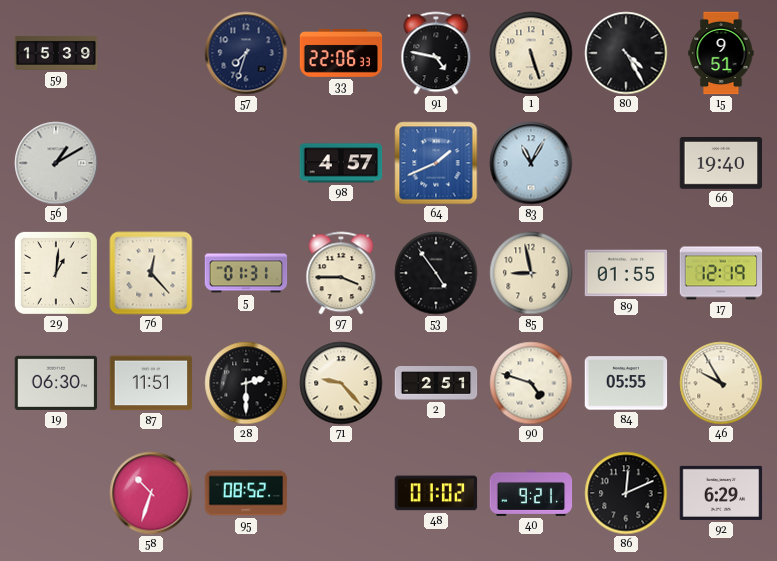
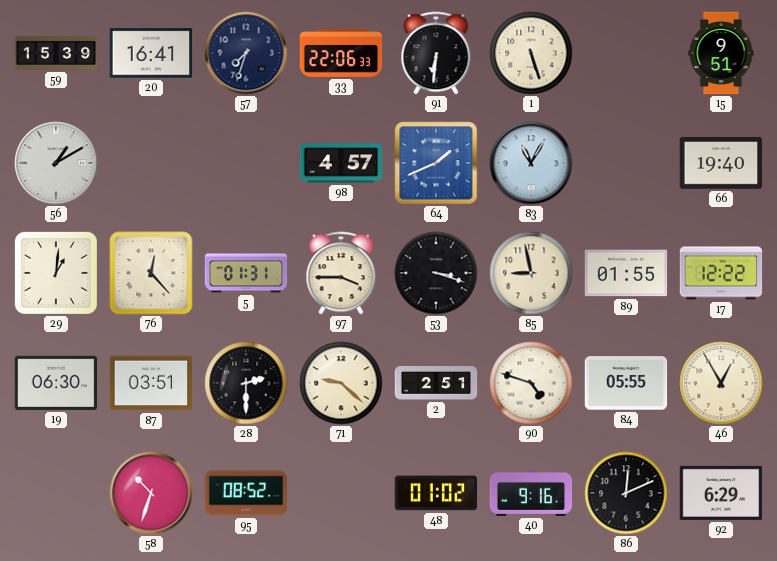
20: none -> 16:41 (151, 53)
91: 4:47 -> 6:31 (436, 53)
80: 4:25 -> none (626, 53)
53: 4:54 -> 3:18 (436, 273)
17: 12:19 -> 12:22 (721, 273)
87: 11:51 -> 03:51 (151, 383)
71: 9:23 -> 9:22 (341, 383)
46: 9:55 -> 12:55 (721, 383)
40: 9:21 -> 9:16 (531, 493)
